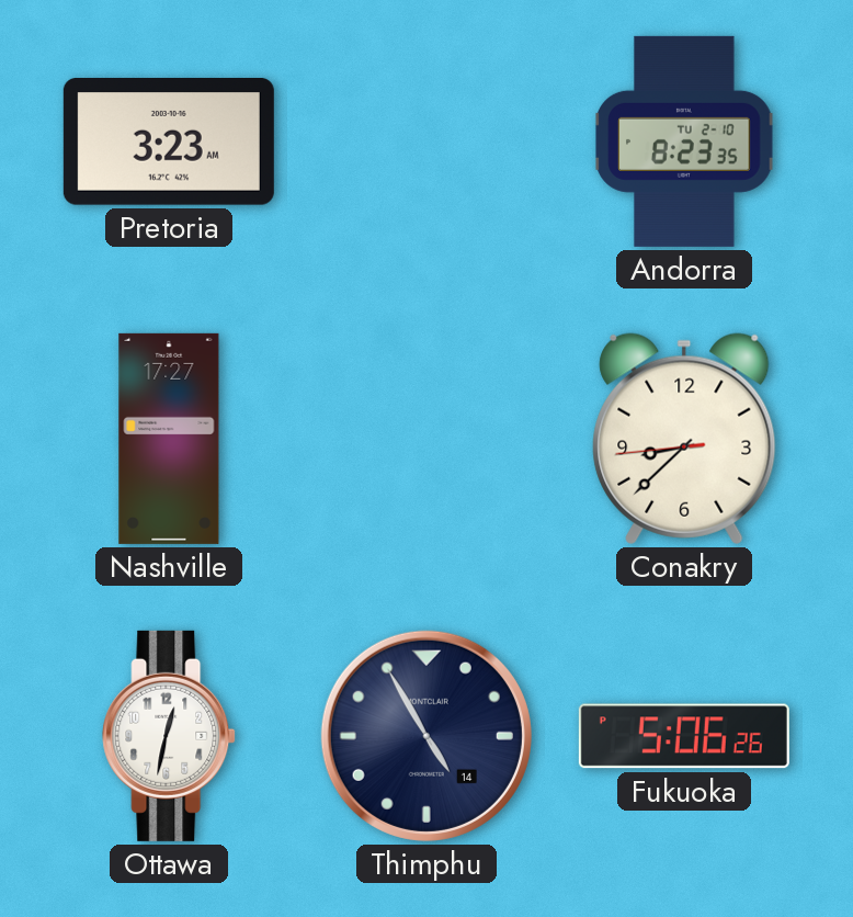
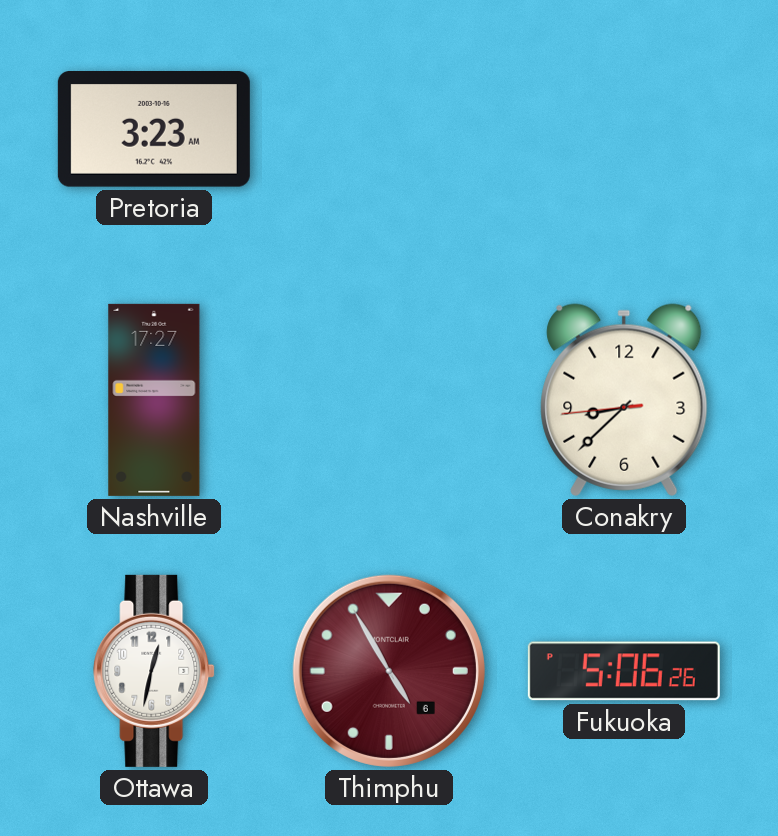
Andorra: 8:23 -> none (684, 141)
Thimphu date: 14 -> 6 (389, 671)
Thimphu dial: navy -> burgundy (389, 671)
